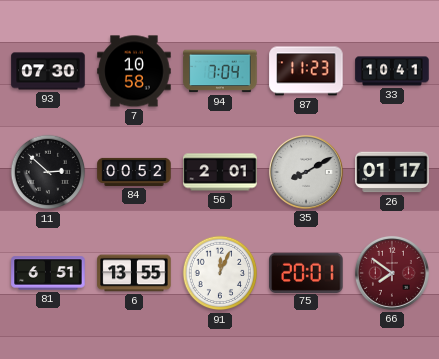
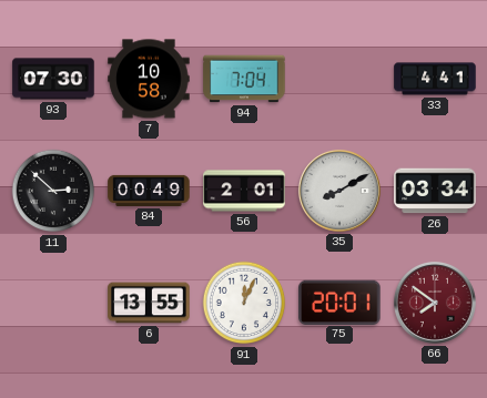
87: 11:23 -> none (306, 71)
33: 10:41 -> 4:41 (435, 79)
84: 00:52 -> 00:49 (149, 191)
26: 01:17 -> 03:34 (435, 191)
81: 6:51 -> none (48, 273)
